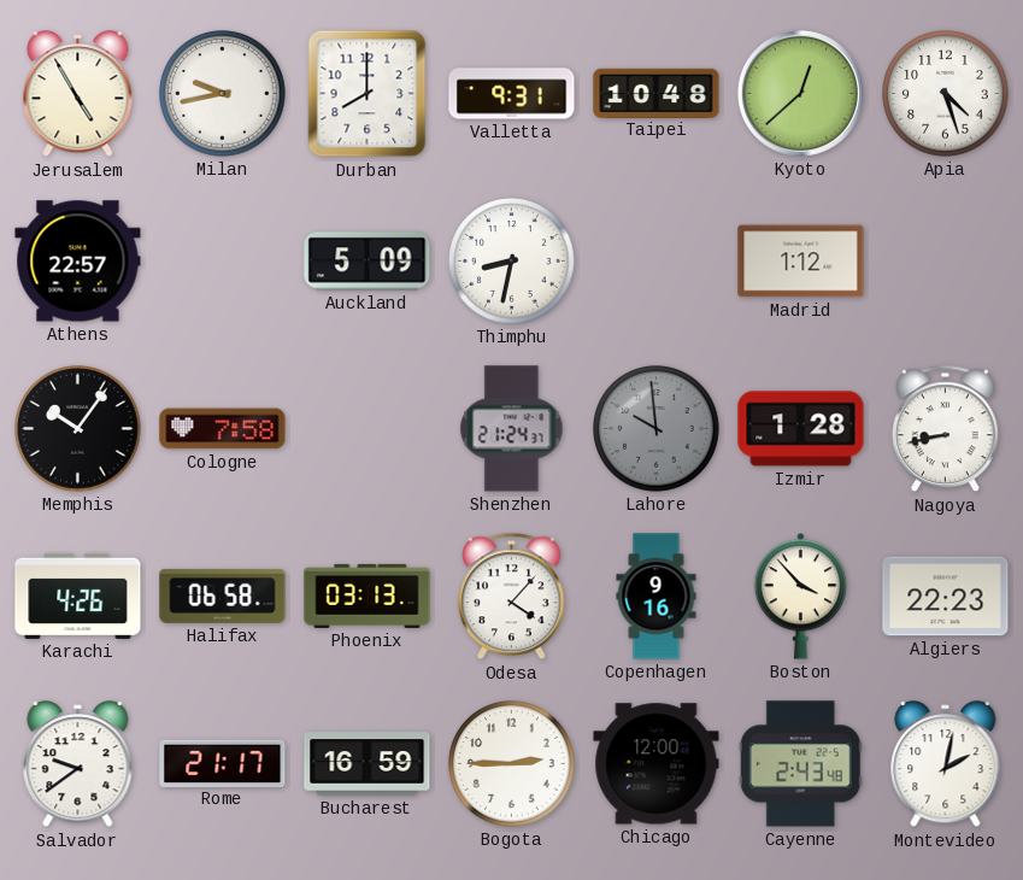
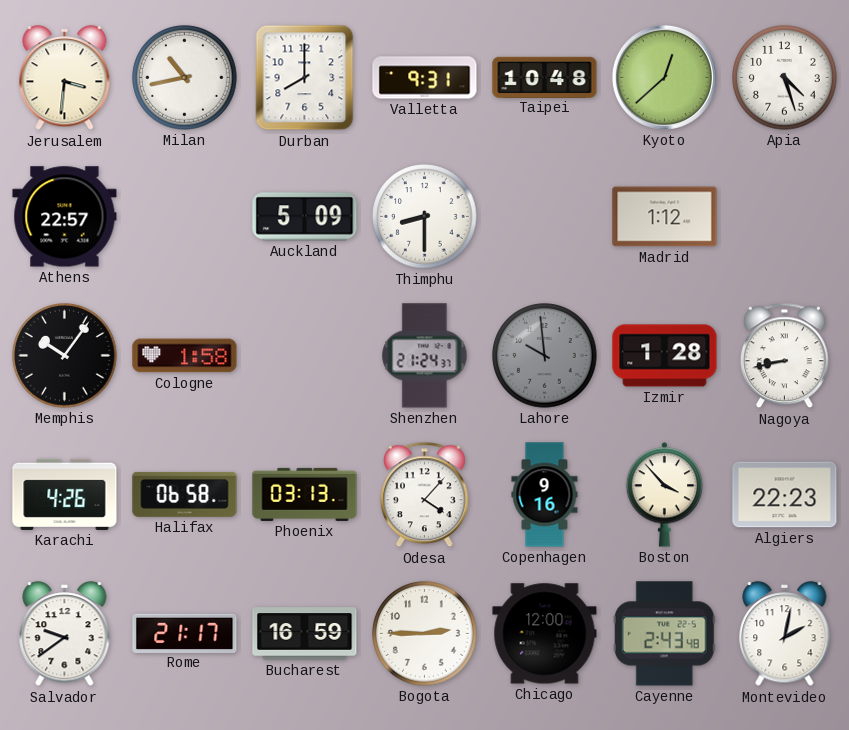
Jerusalem: 4:55 -> 3:31 (65, 78)
Milan: 9:43 -> 10:43 (185, 78)
Thimphu: 8:32 -> 8:30 (425, 217)
Cologne: 7:58 -> 1:58 (185, 356)
